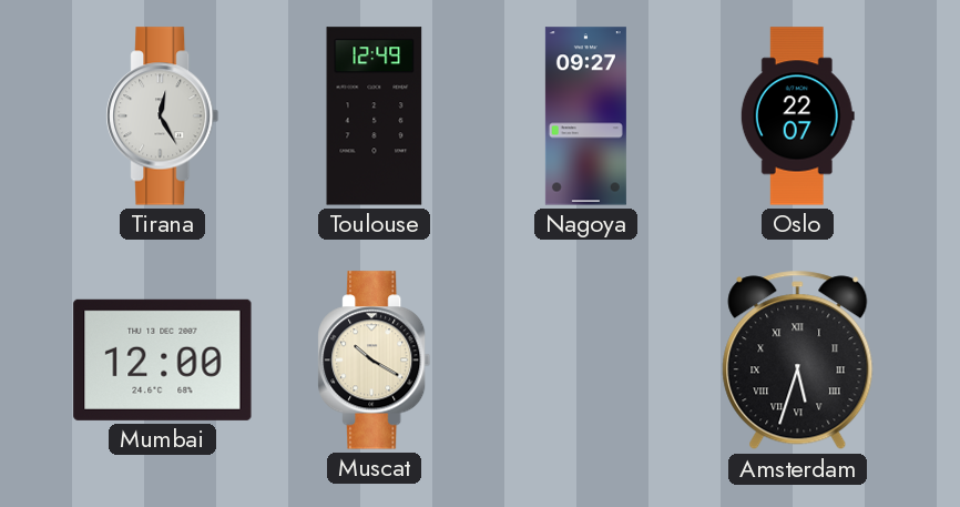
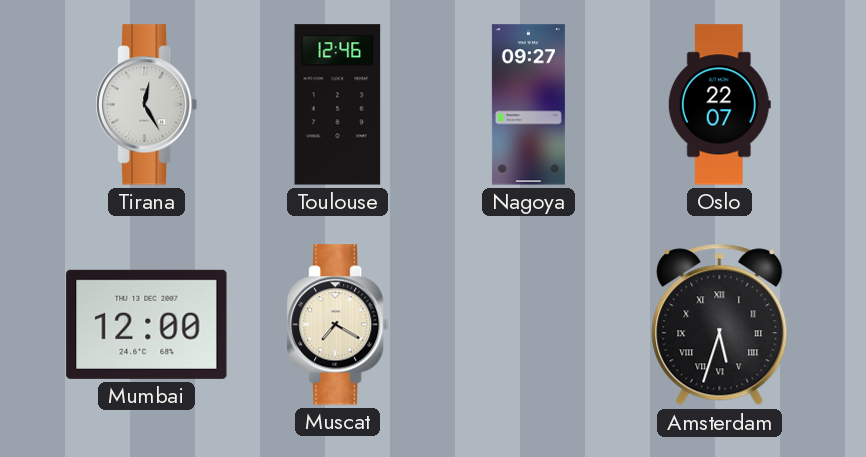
Toulouse: 12:49 -> 12:46 (338, 105)
Muscat: 10:20 -> 7:20 (338, 325)
